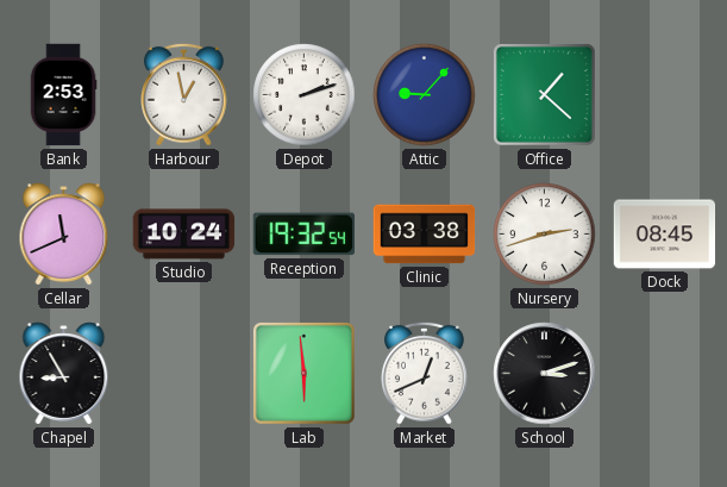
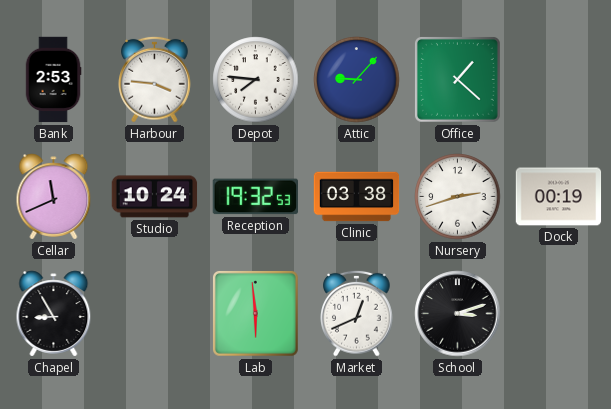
Harbour: 12:58 -> 3:46 (155, 79)
Depot: 2:12 -> 7:46 (256, 80)
Reception: 19:32:54 -> 19:32:53 (255, 197)
Dock: 08:45 -> 00:19 (559, 197)
